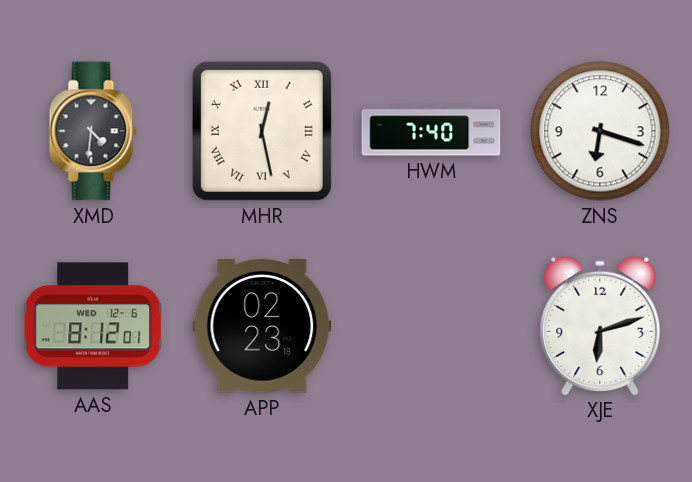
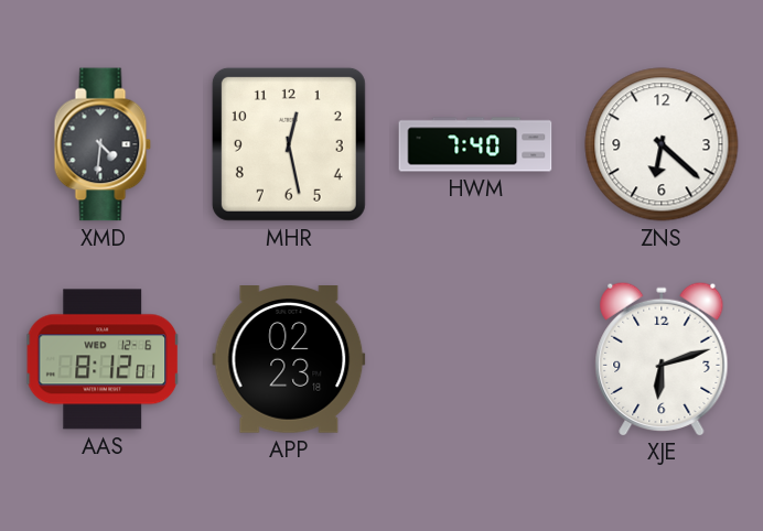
MHR numerals: Roman -> Arabic (289, 144)
ZNS: 6:18 -> 6:22 (662, 144)
